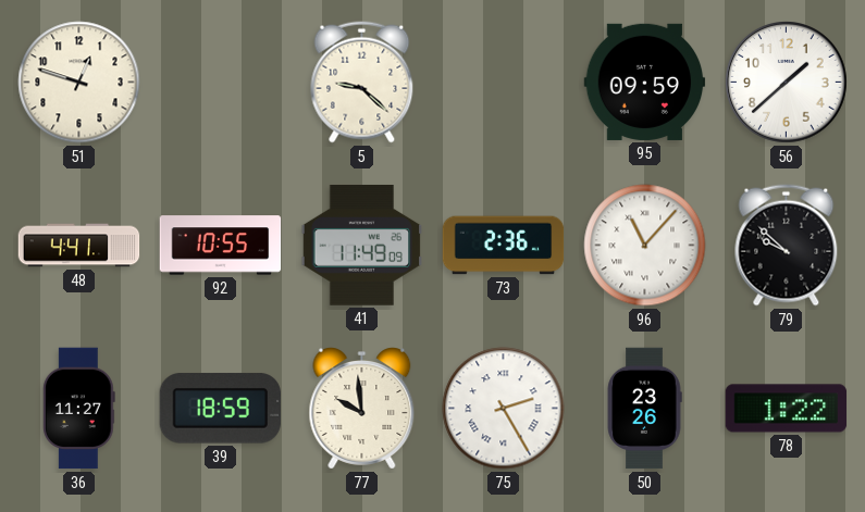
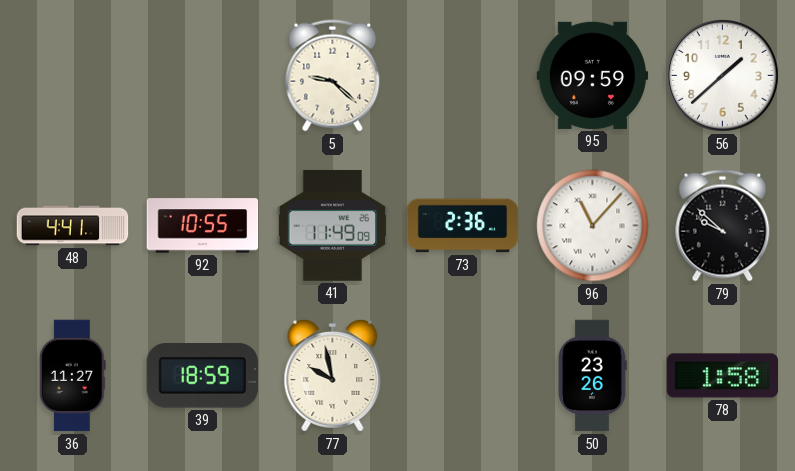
51: 12:48 -> none (79, 83)
77: 9:59 -> 9:58 (333, 376)
75: 2:25 -> none (504, 409)
78: 1:22 -> 1:58 (723, 376)
